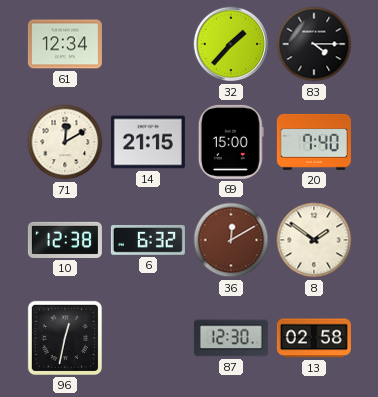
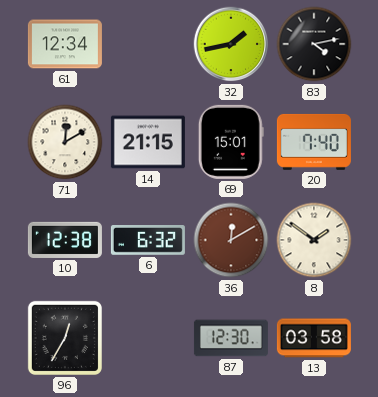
32: 1:37 -> 1:43 (231, 44)
83: 4:15 -> 4:13 (314, 44)
69: 15:00 -> 15:01 (231, 142)
96: 12:32 -> 12:35 (65, 338)
13: 02:58 -> 03:58 (314, 338)
